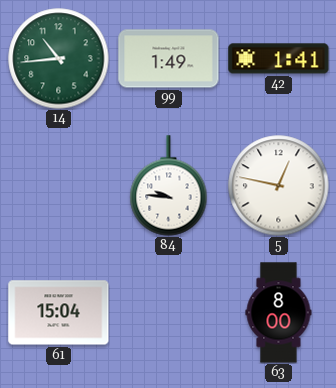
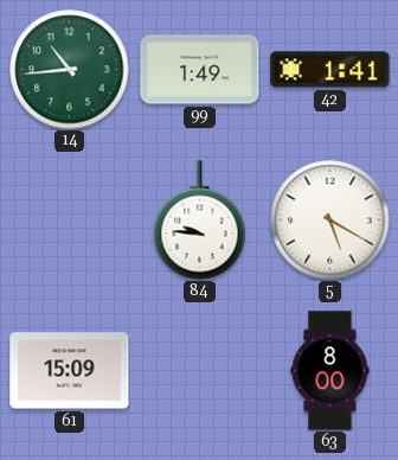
5: 12:47 -> 5:20 (330, 221)
61: 15:04 -> 15:09 (70, 371)
